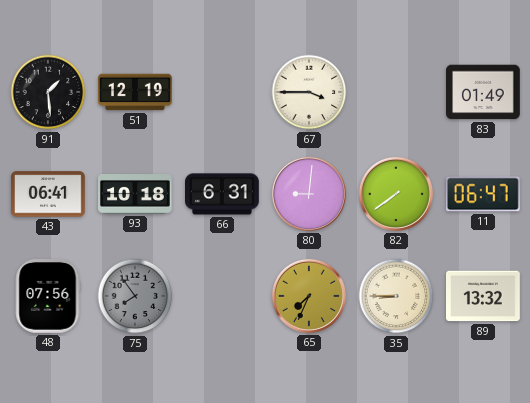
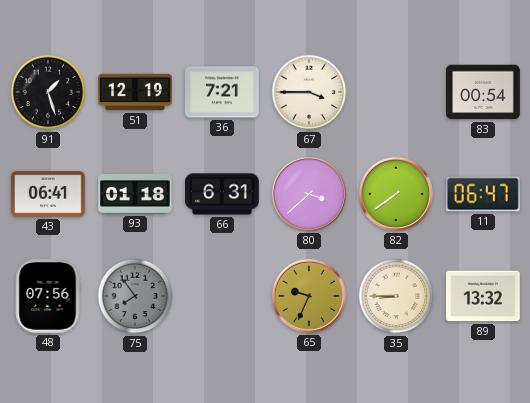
91: 1:29 -> 1:27 (48, 92)
36: none -> 7:21 (223, 92)
83: 01:49 -> 00:54 (484, 92)
93: 10:18 -> 01:18 (135, 195)
80: 9:01 -> 3:38 (309, 194)
65: 7:34 -> 9:34 (309, 296)
